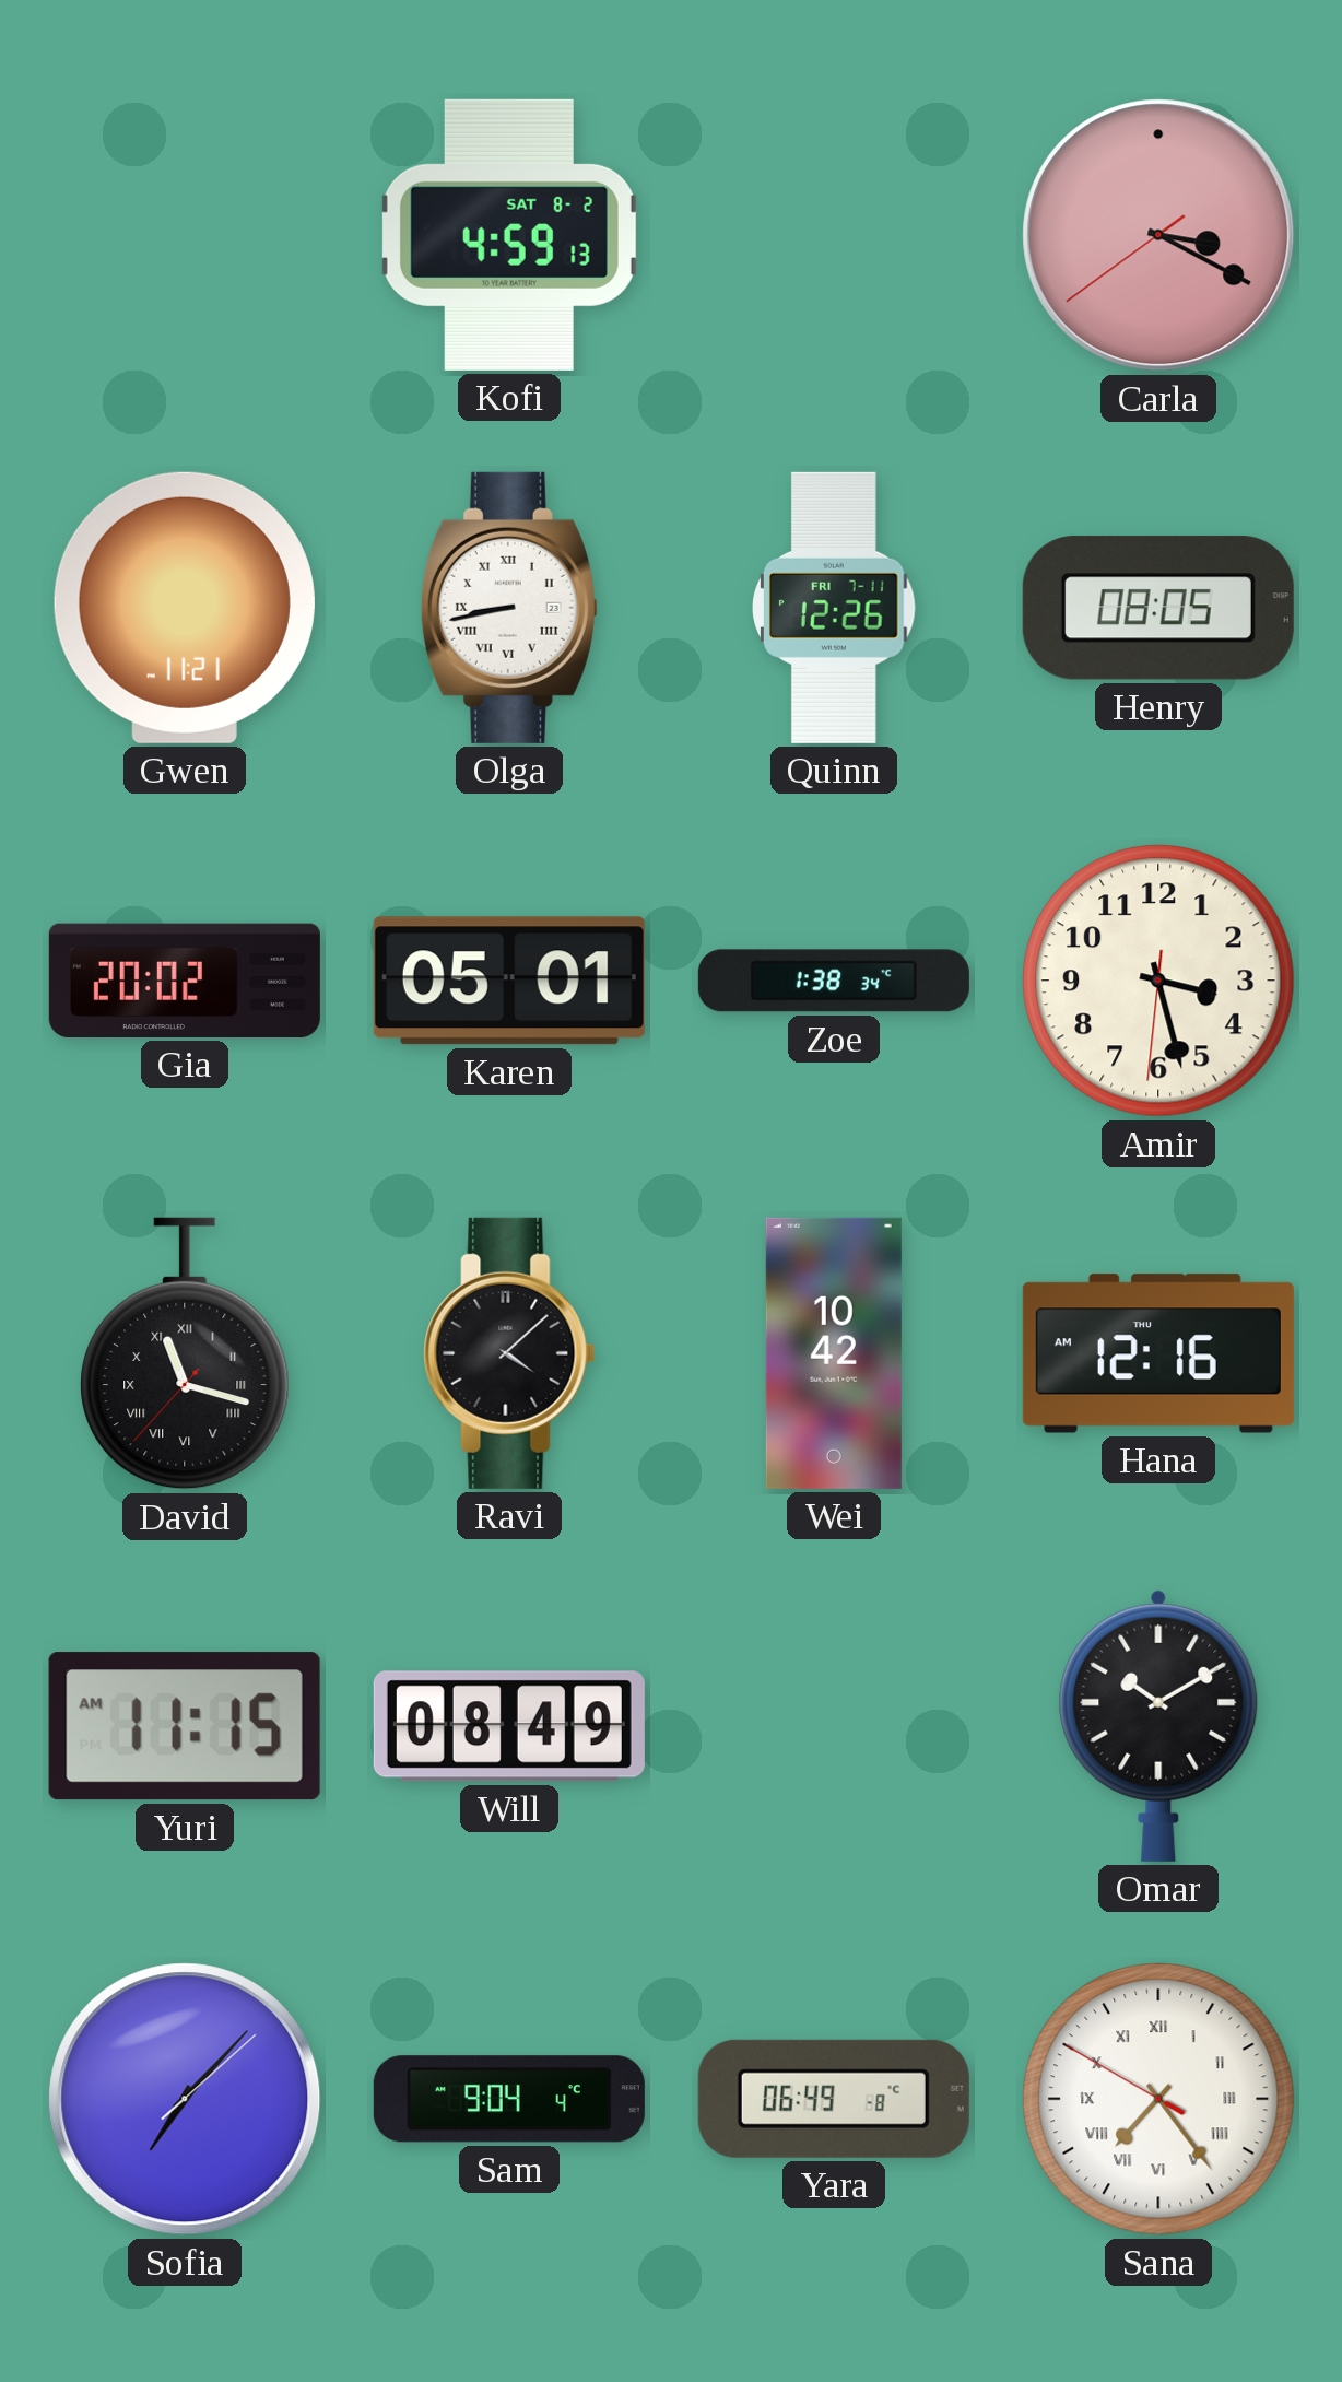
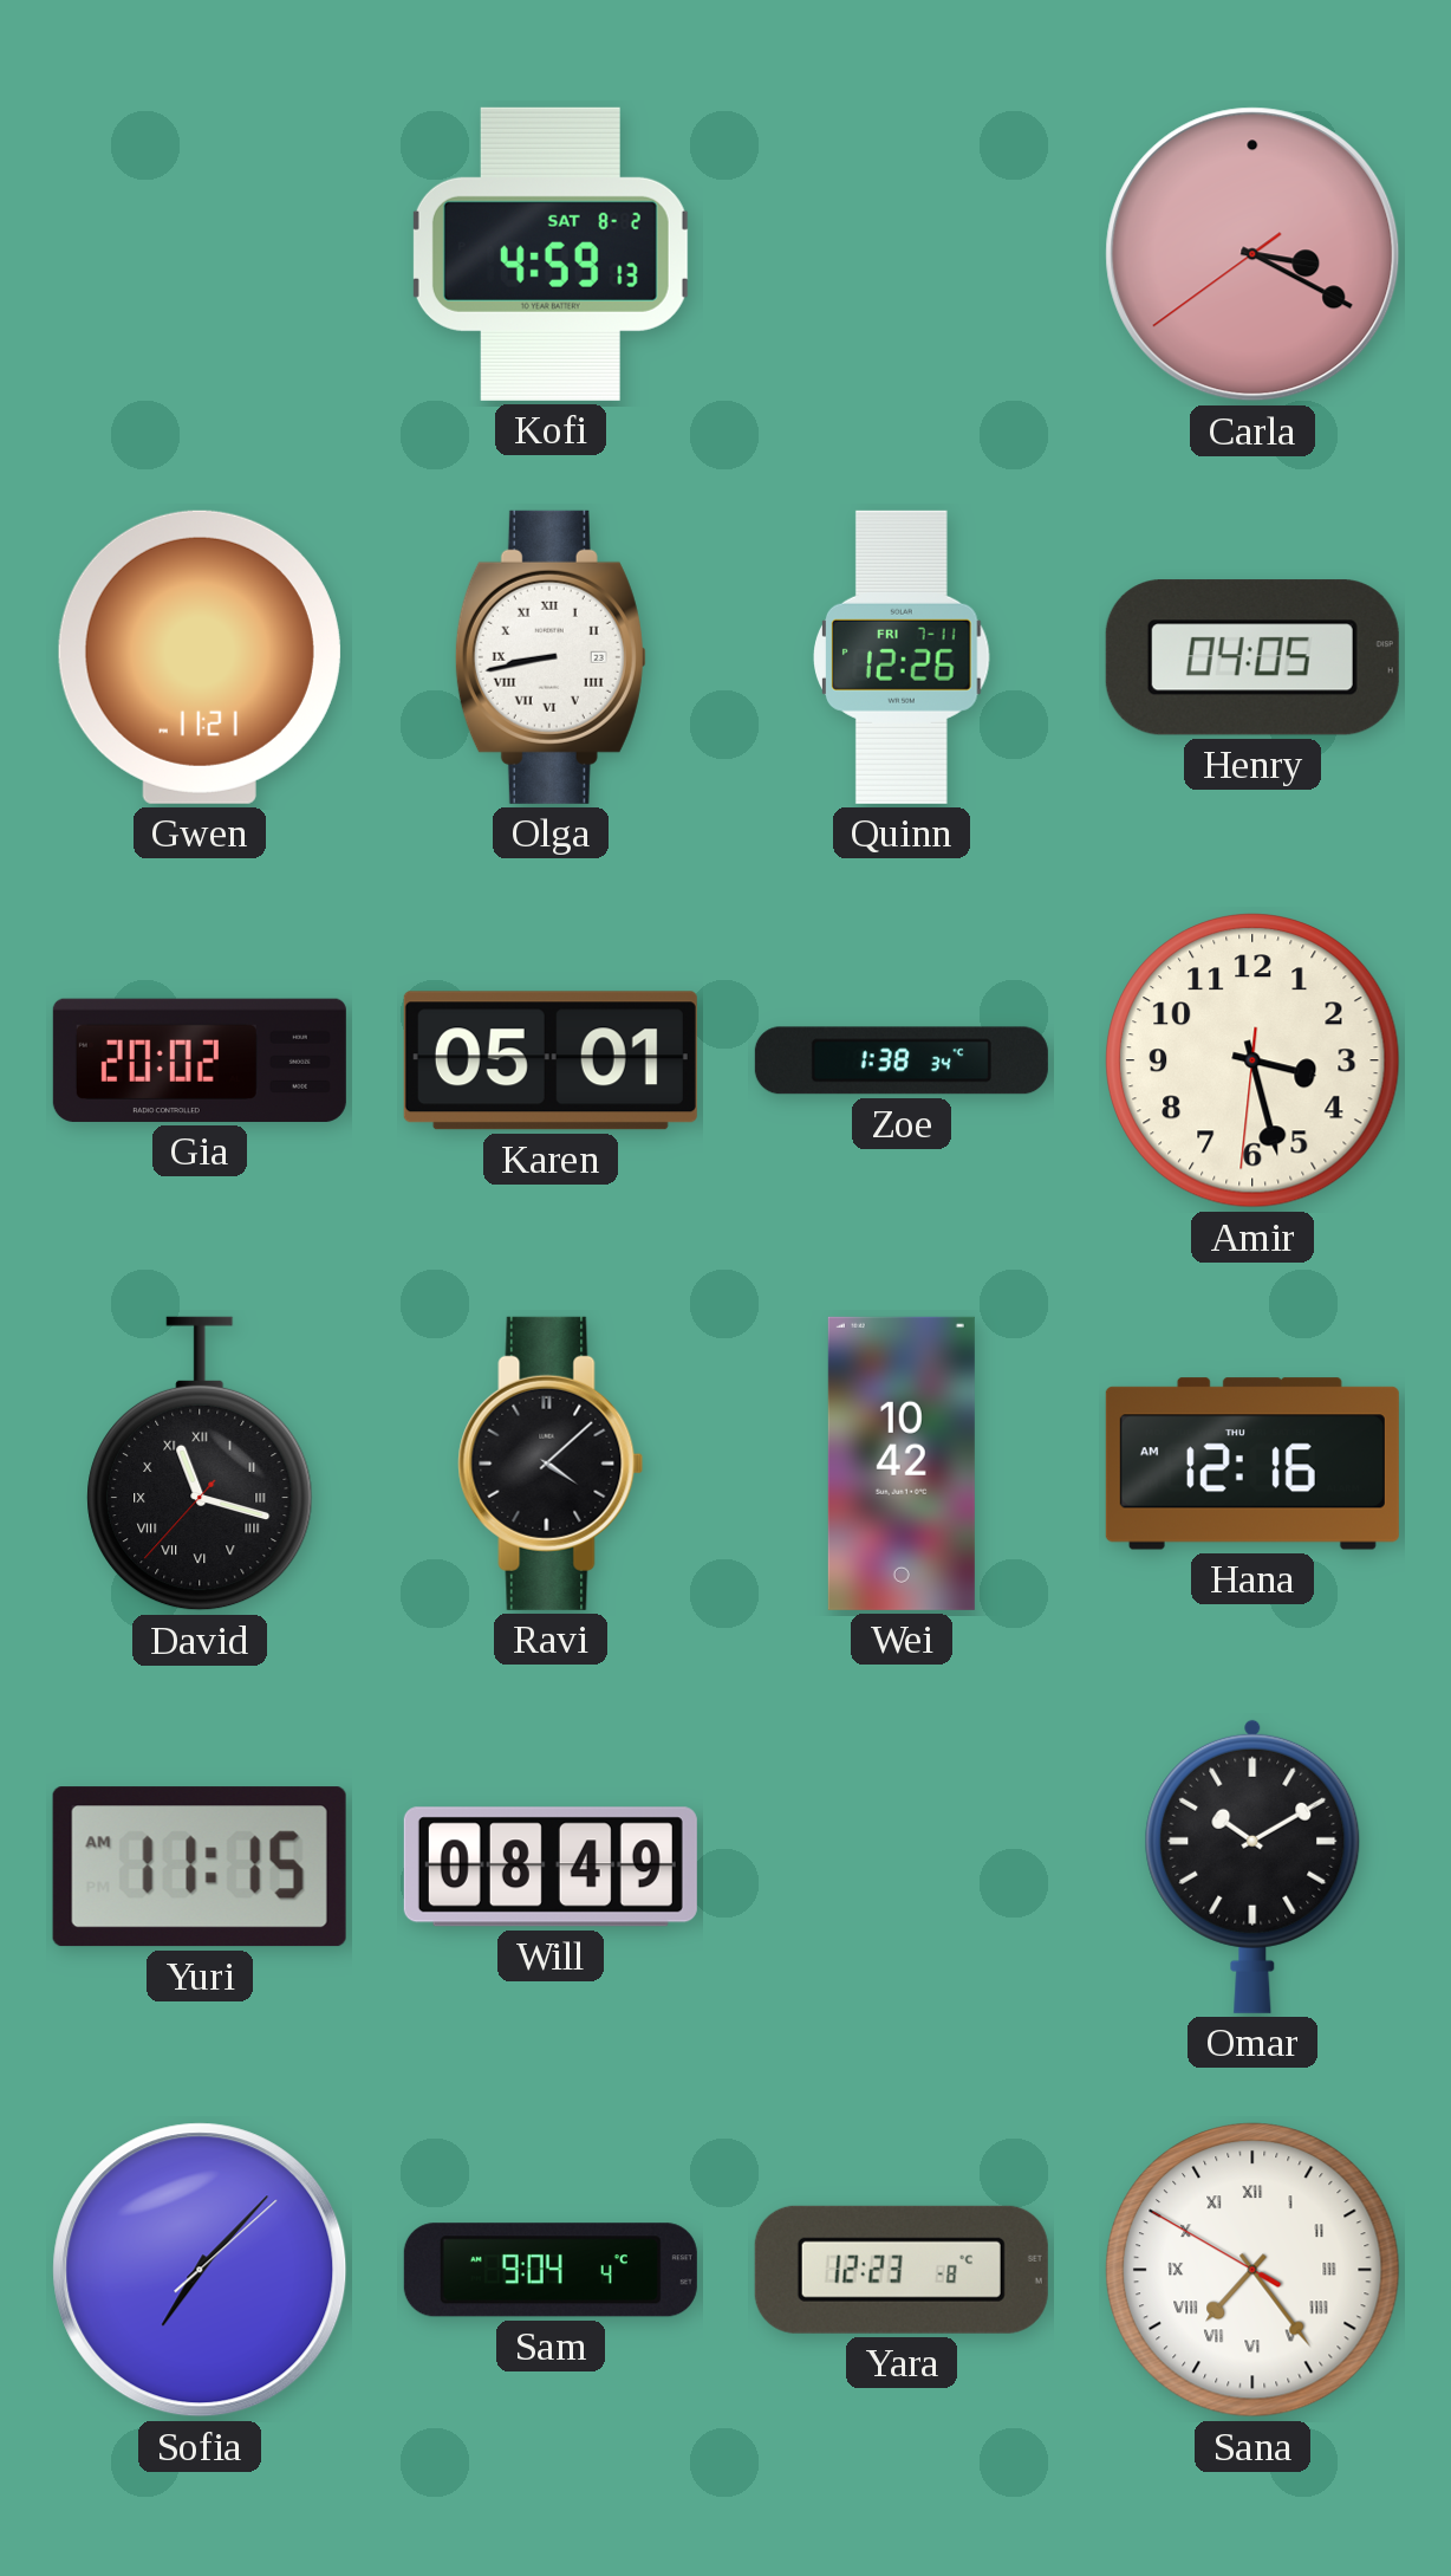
Henry: 08:05 -> 04:05 (1252, 657)
Yara: 06:49 -> 12:23 (902, 2270)
